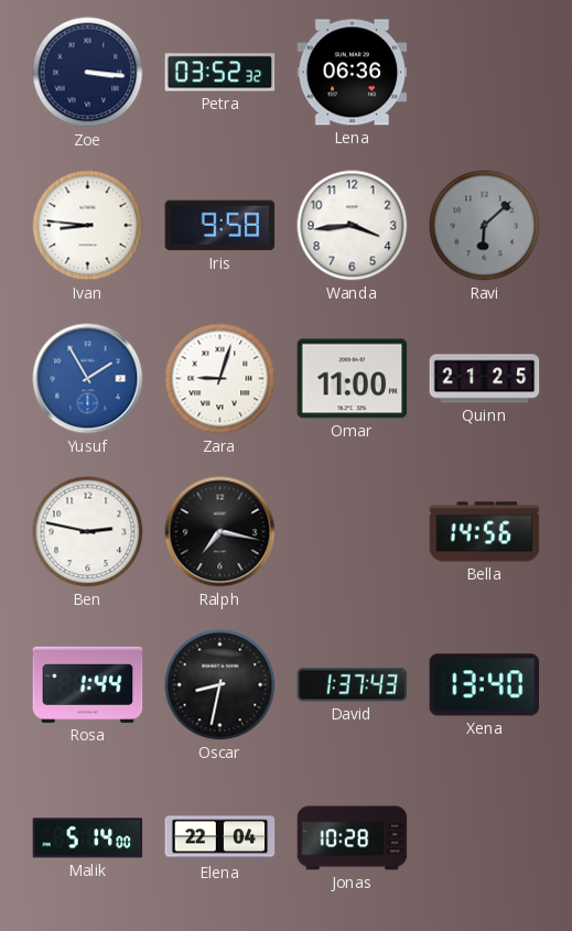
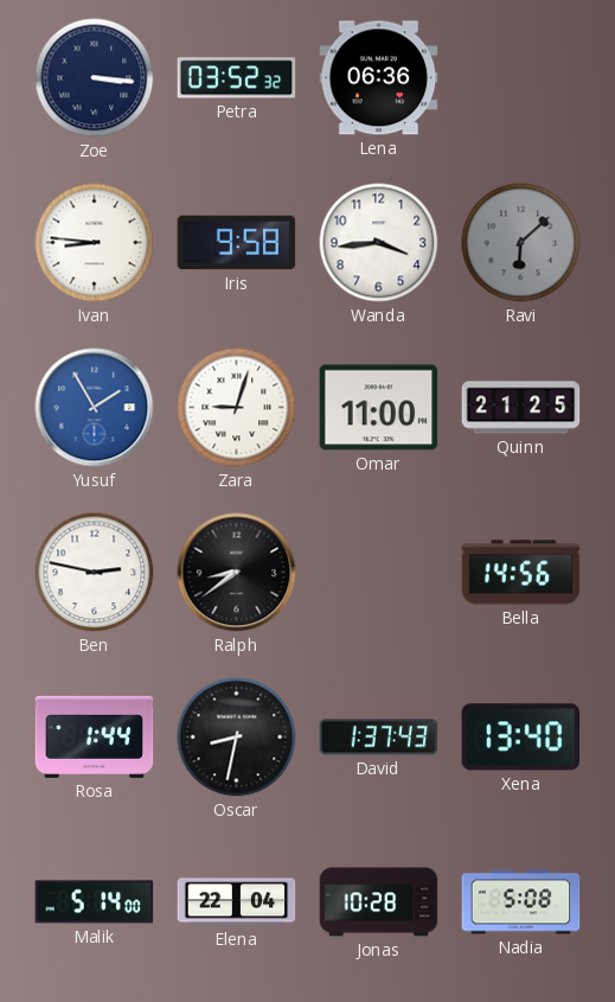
Ralph: 7:17 -> 8:39 (237, 573)
Nadia: none -> 5:08 (521, 902)
